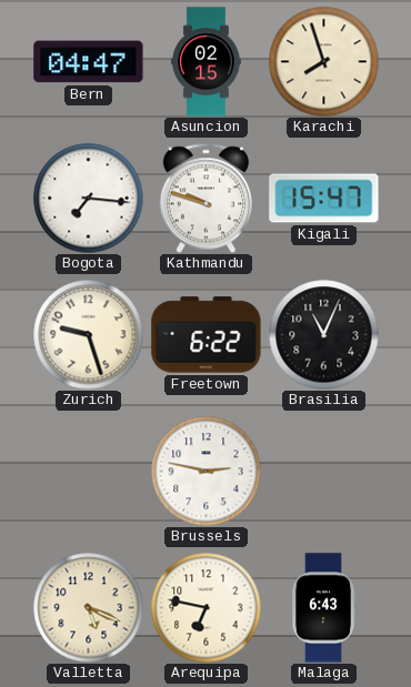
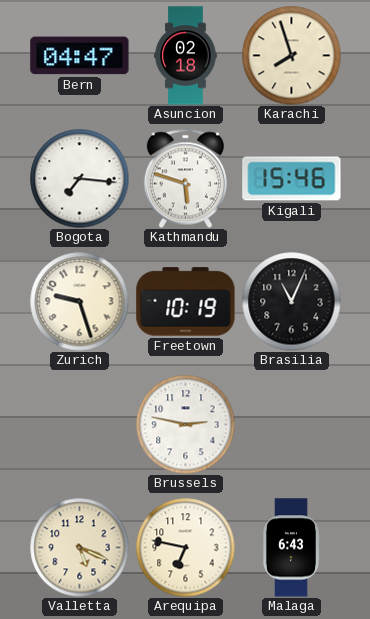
Asuncion: 02:15 -> 02:18 (186, 56)
Kathmandu: 9:48 -> 5:48 (185, 178)
Kigali: 15:47 -> 15:46 (292, 179)
Freetown: 6:22 -> 10:19 (186, 302)
